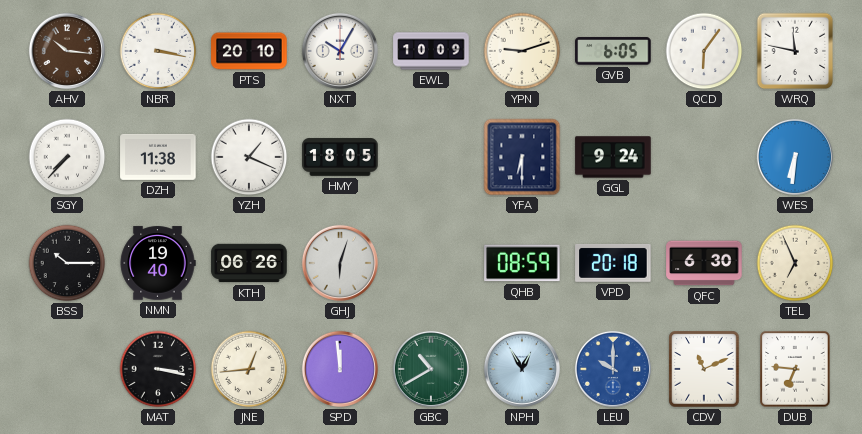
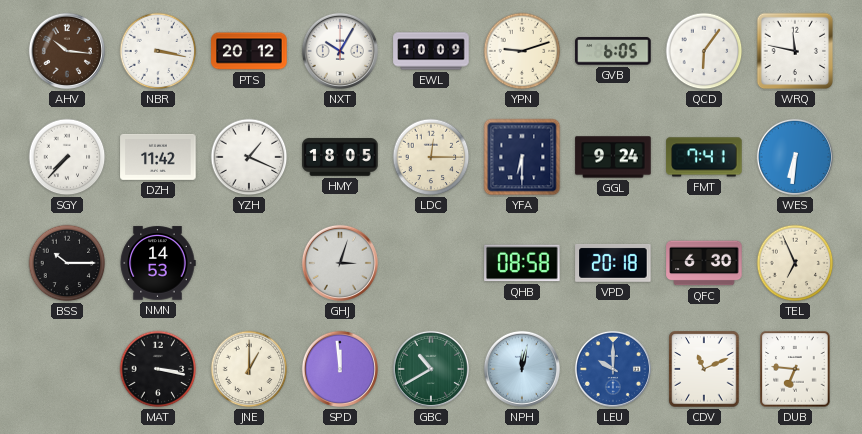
PTS: 20:10 -> 20:12 (249, 51)
DZH: 11:38 -> 11:42 (158, 157)
LDC: none -> 12:15 (431, 157)
FMT: none -> 7:41 (704, 157)
NMN: 19:40 -> 14:53 (158, 263)
KTH: 06:26 -> none (249, 263)
GHJ: 6:03 -> 3:03 (340, 263)
QHB: 08:59 -> 08:58 (522, 263)
JNE: 12:44 -> 1:00 (249, 369)
NPH: 12:55 -> 12:02 (522, 369)
